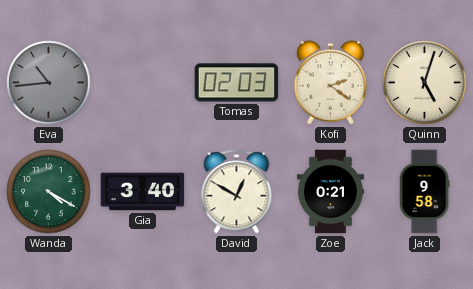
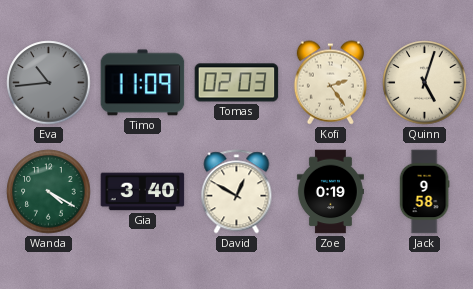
Timo: none -> 11:09 (143, 83)
Kofi: 2:21 -> 2:24 (330, 83)
Zoe: 0:21 -> 0:19 (330, 192)
